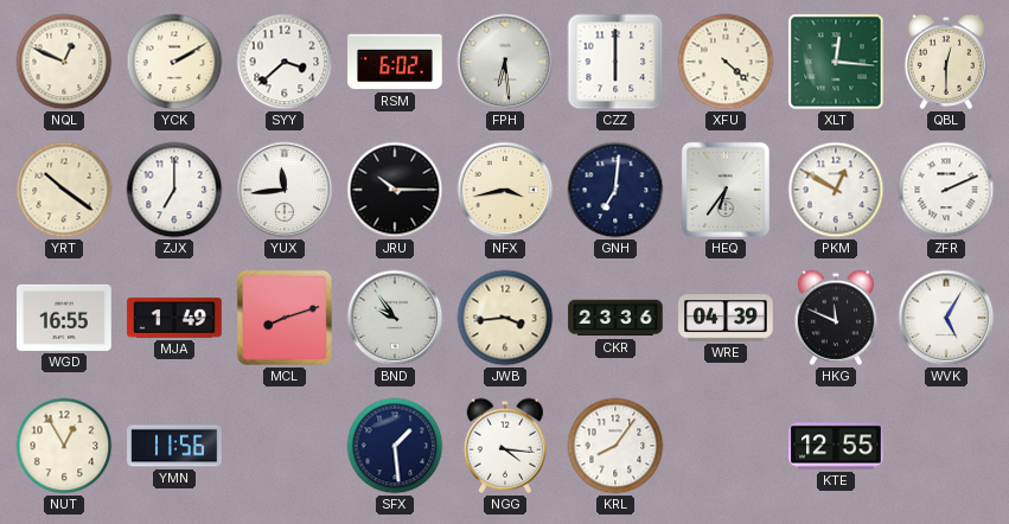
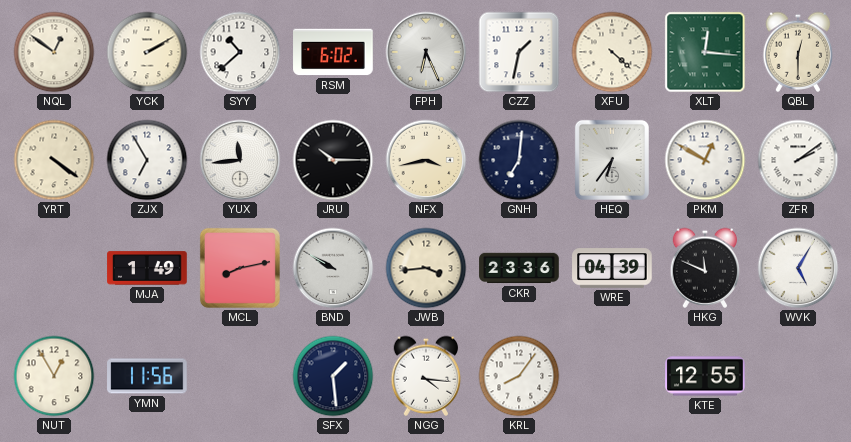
NQL: 12:49 -> 12:51 (54, 52)
SYY: 3:38 -> 10:38 (240, 52)
FPH: 6:29 -> 6:26 (426, 52)
CZZ: 6:00 -> 1:32 (519, 52)
YRT: 10:21 -> 4:21 (54, 160)
ZJX: 7:00 -> 6:55 (147, 160)
ZFR: 2:11 -> 2:09 (798, 160)
WGD: 16:55 -> none (64, 318)
MCL: 8:12 -> 8:13 (240, 268)
BND: 9:54 -> 9:50 (333, 268)
